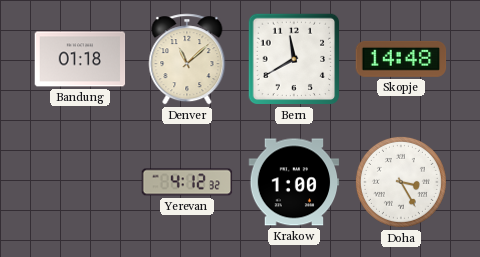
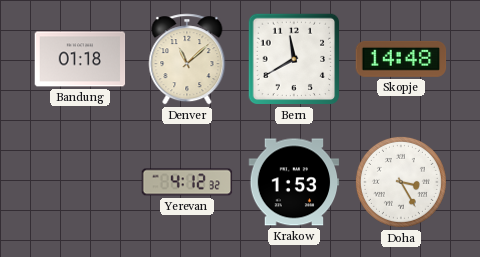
Krakow: 1:00 -> 1:53 (294, 182)
